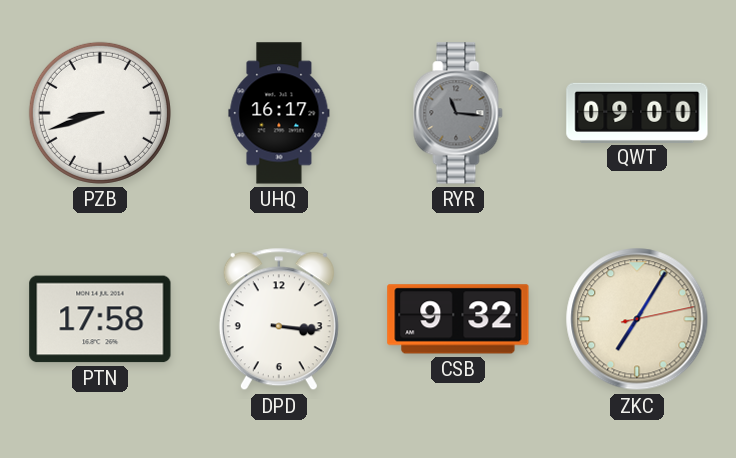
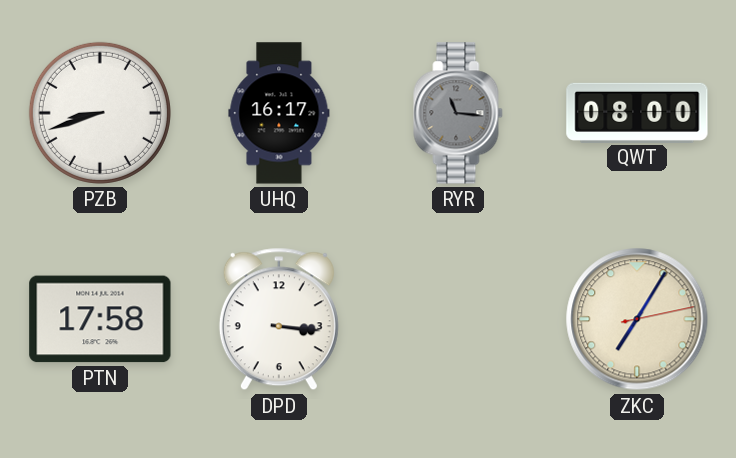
QWT: 09:00 -> 08:00 (637, 112)
CSB: 9:32 -> none (458, 319)
